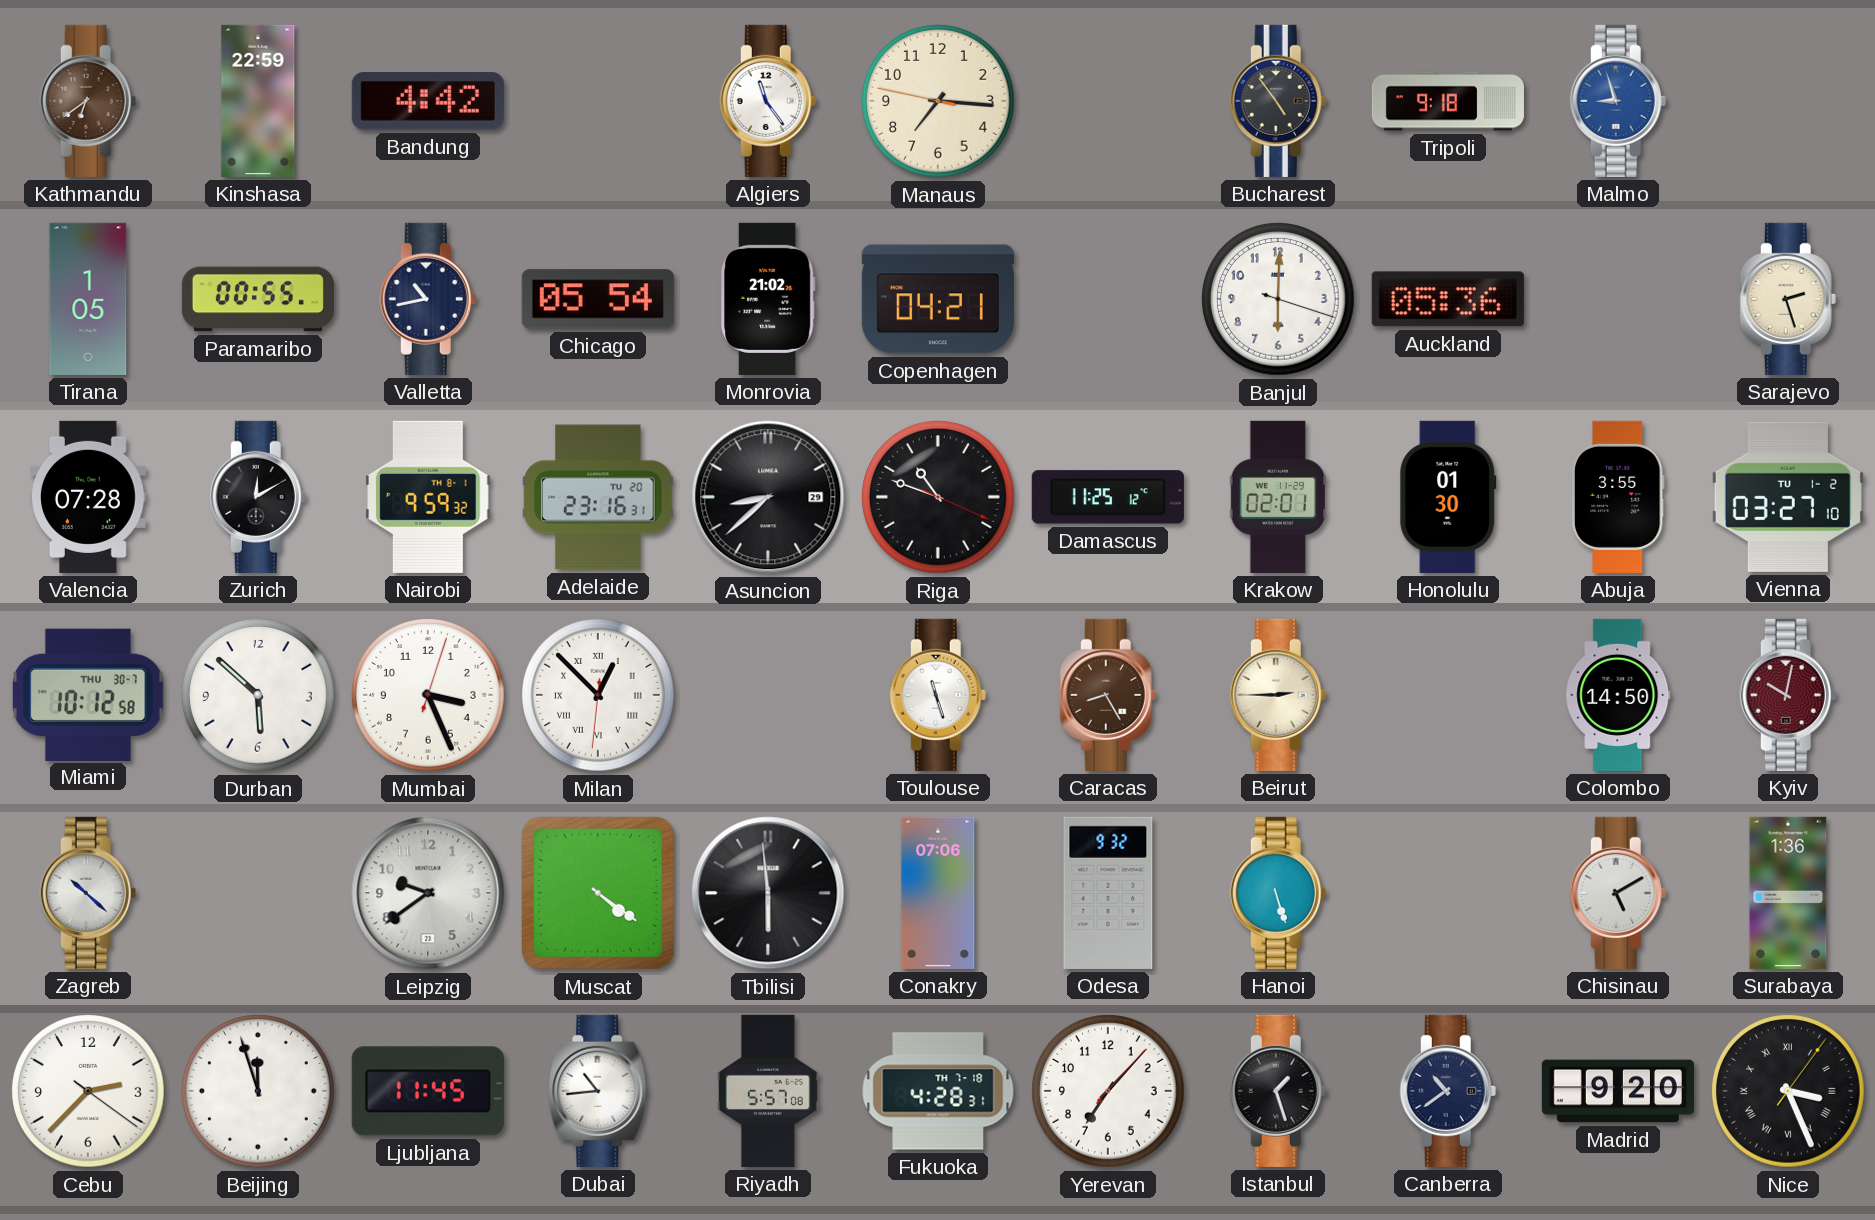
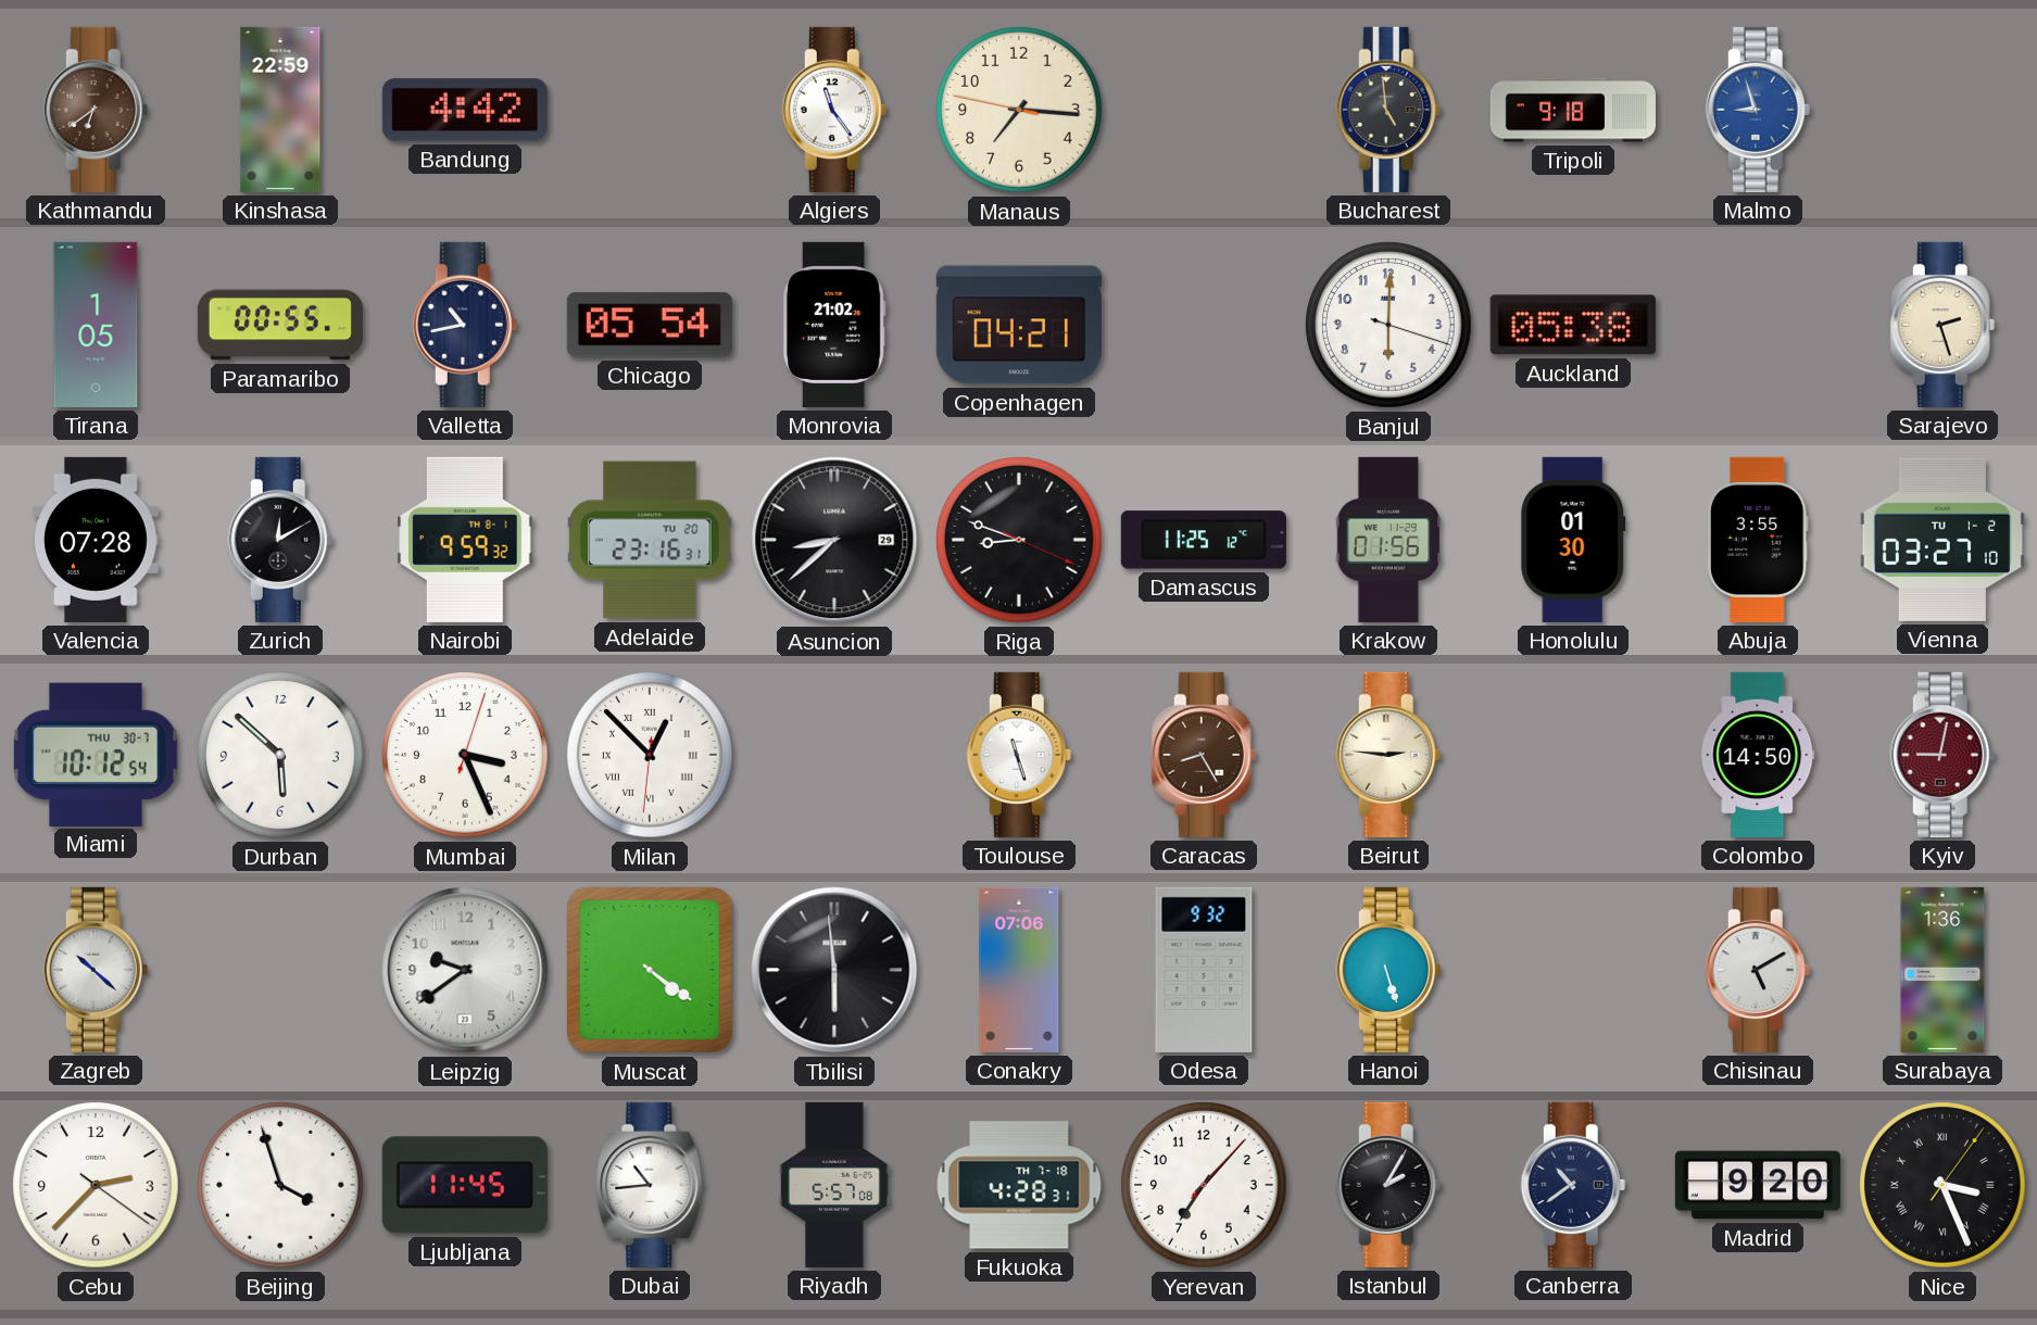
Bucharest: 4:54 -> 4:59 (1388, 110)
Auckland: 05:36 -> 05:38 (1573, 325)
Riga: 10:48 -> 8:48 (1019, 540)
Krakow: 02:01 -> 01:56 (1388, 540)
Miami: 10:12:58 -> 10:12:54 (96, 754)
Beirut: 2:45 -> 2:46 (1388, 755)
Kyiv: 10:02 -> 9:02 (1942, 755)
Beijing: 11:57 -> 3:57 (280, 1185)
Istanbul: 1:27 -> 2:05 (1388, 1185)
